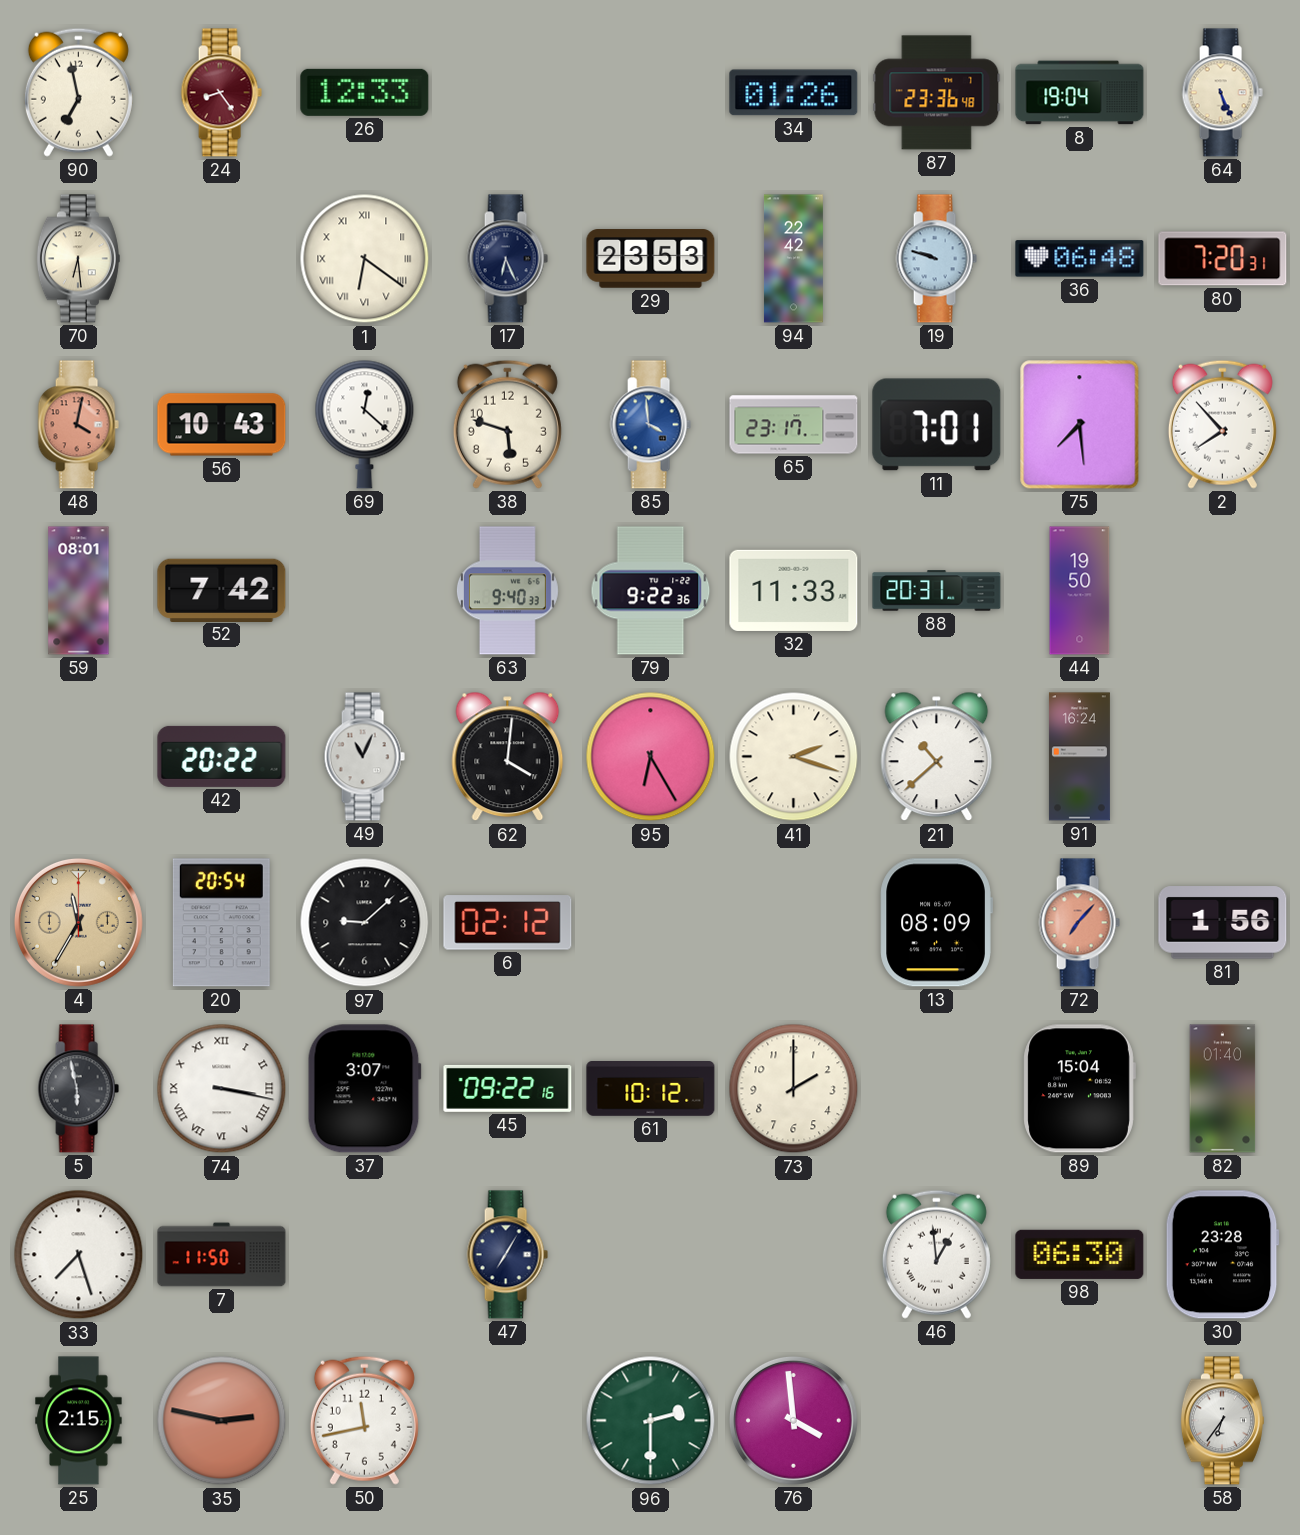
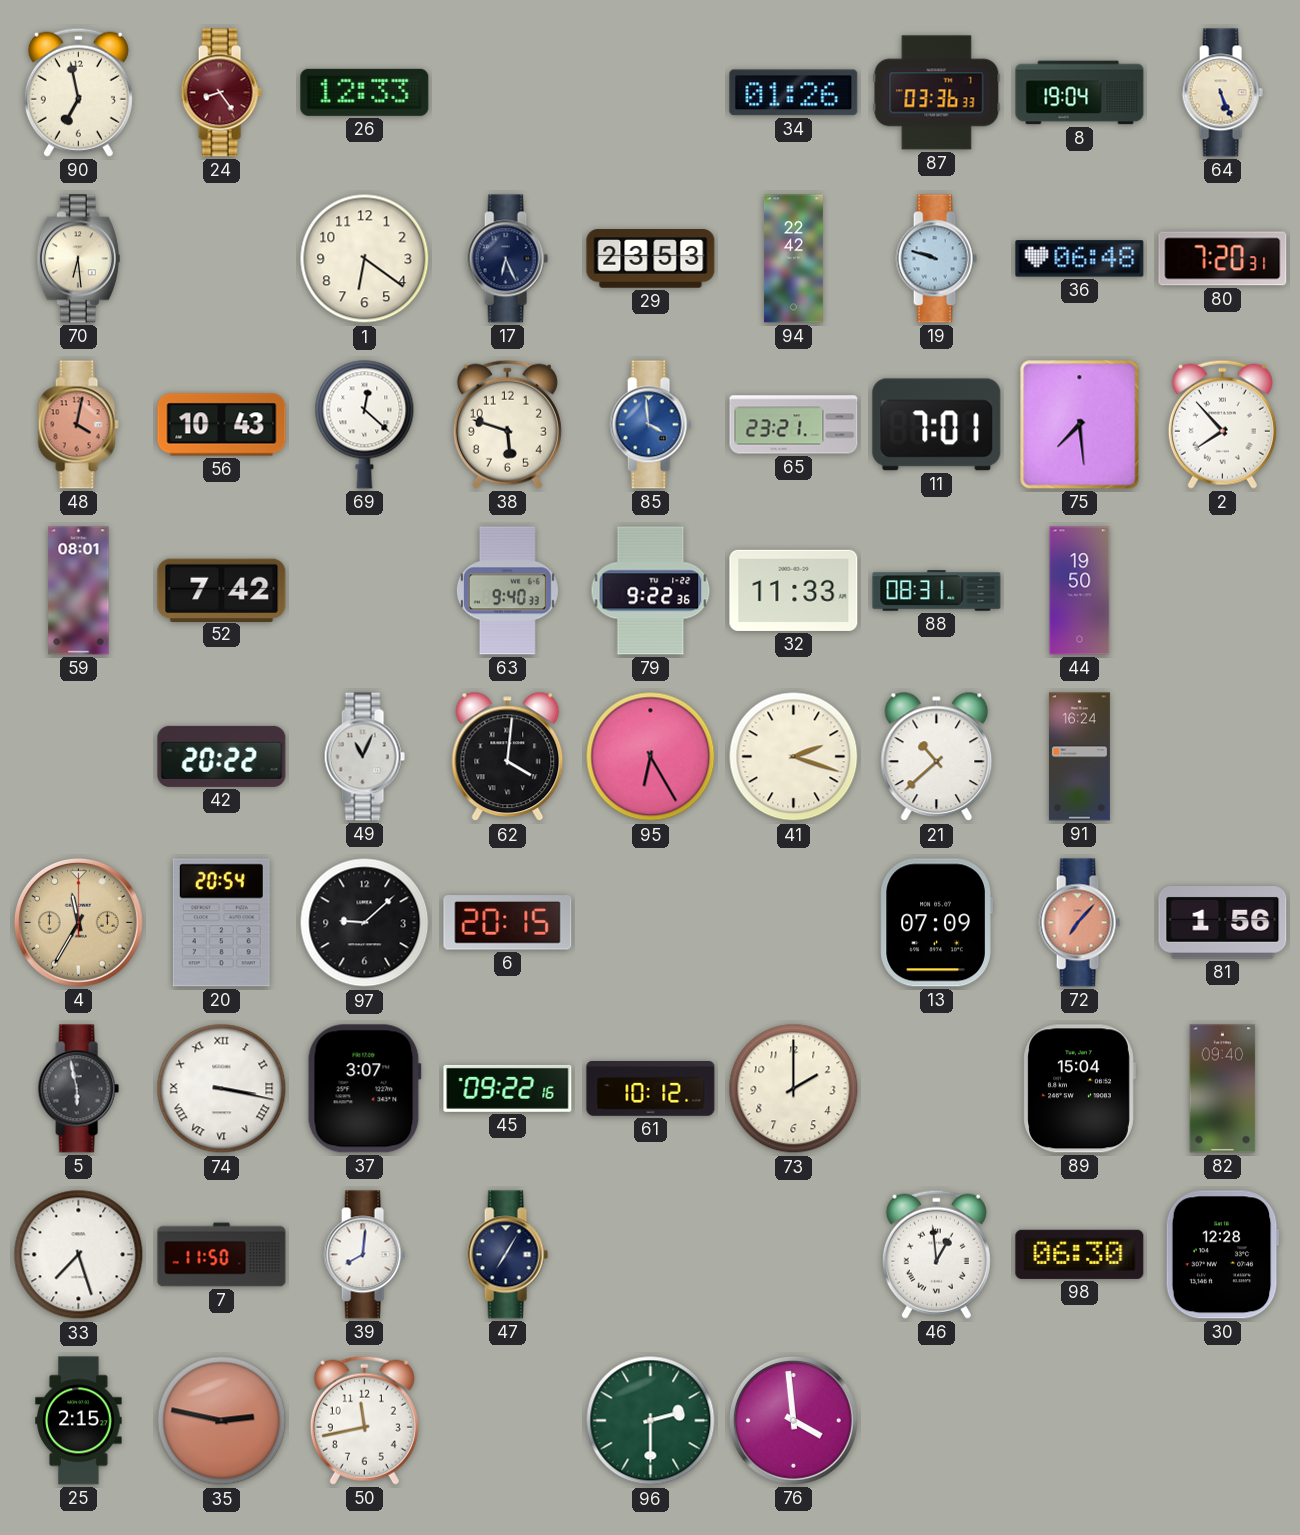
87: 23:36 -> 03:36 (937, 93)
1 numerals: Roman -> Arabic (365, 259)
65: 23:17 -> 23:21 (794, 425)
88: 20:31 -> 08:31 (937, 591)
6: 02:12 -> 20:15 (508, 923)
13: 08:09 -> 07:09 (936, 923)
82: 01:40 -> 09:40 (1223, 1089)
39: none -> 8:01 (364, 1255)
30: 23:28 -> 12:28 (1222, 1255)
58: 6:36 -> none (1222, 1421)
